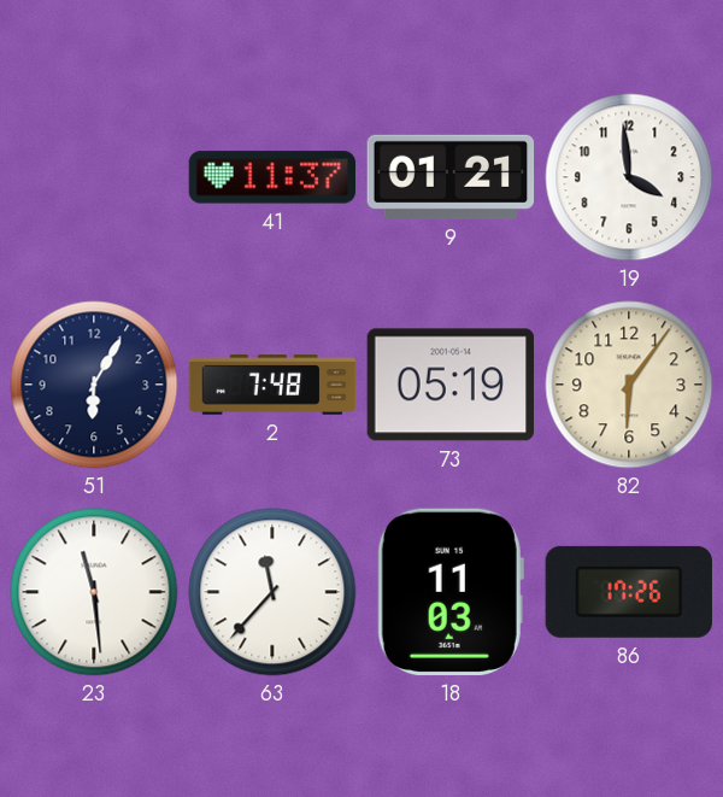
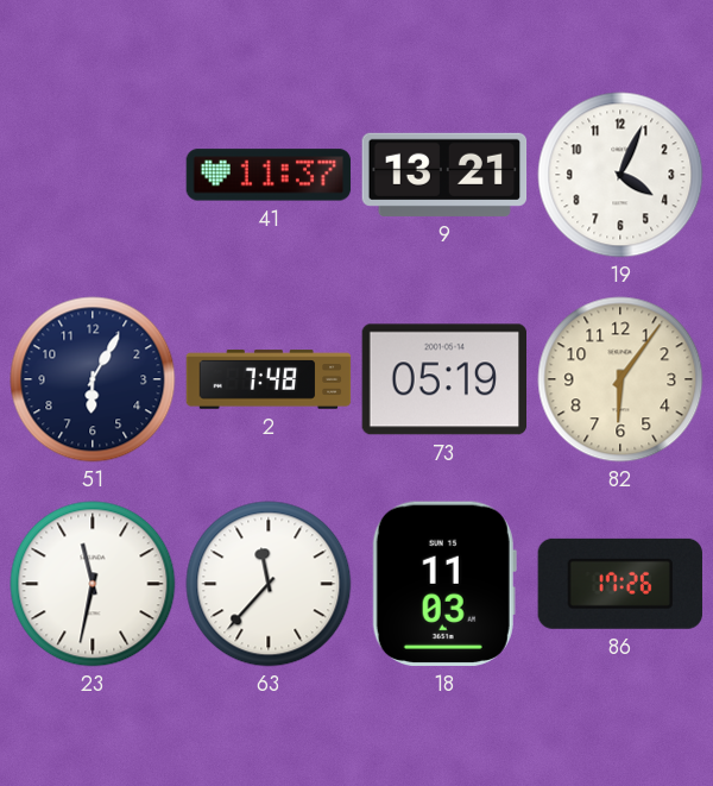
9: 01:21 -> 13:21 (444, 175)
19: 3:59 -> 4:04 (620, 175)
23: 11:29 -> 11:32 (93, 584)
